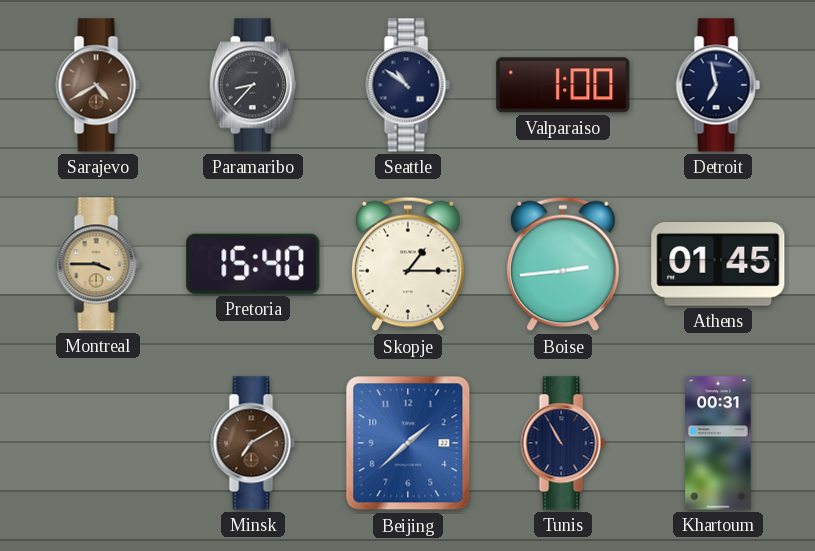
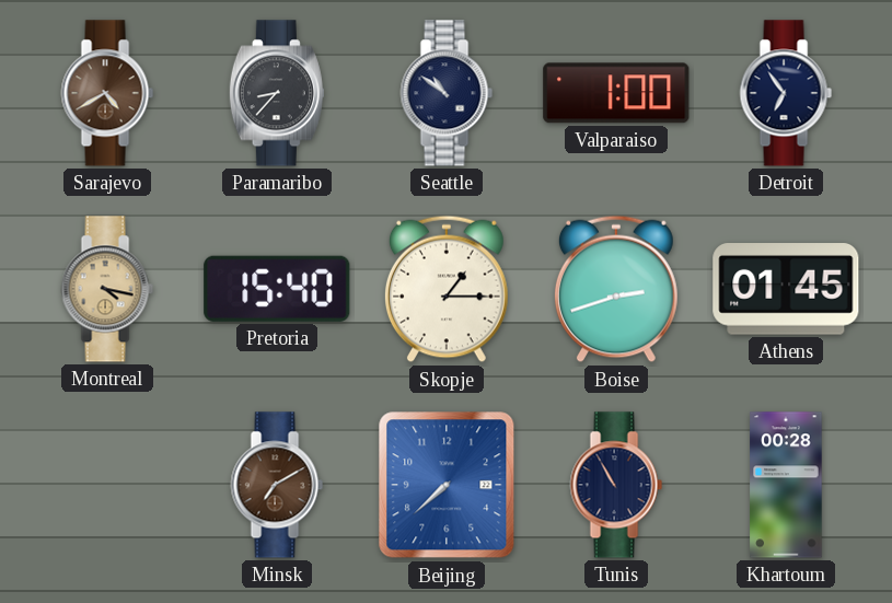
Detroit: 6:58 -> 6:54 (786, 93)
Montreal: 3:45 -> 4:17 (107, 289)
Boise: 2:44 -> 2:42 (616, 289)
Beijing: 1:38 -> 7:38 (447, 485)
Khartoum: 00:31 -> 00:28 (786, 485)
